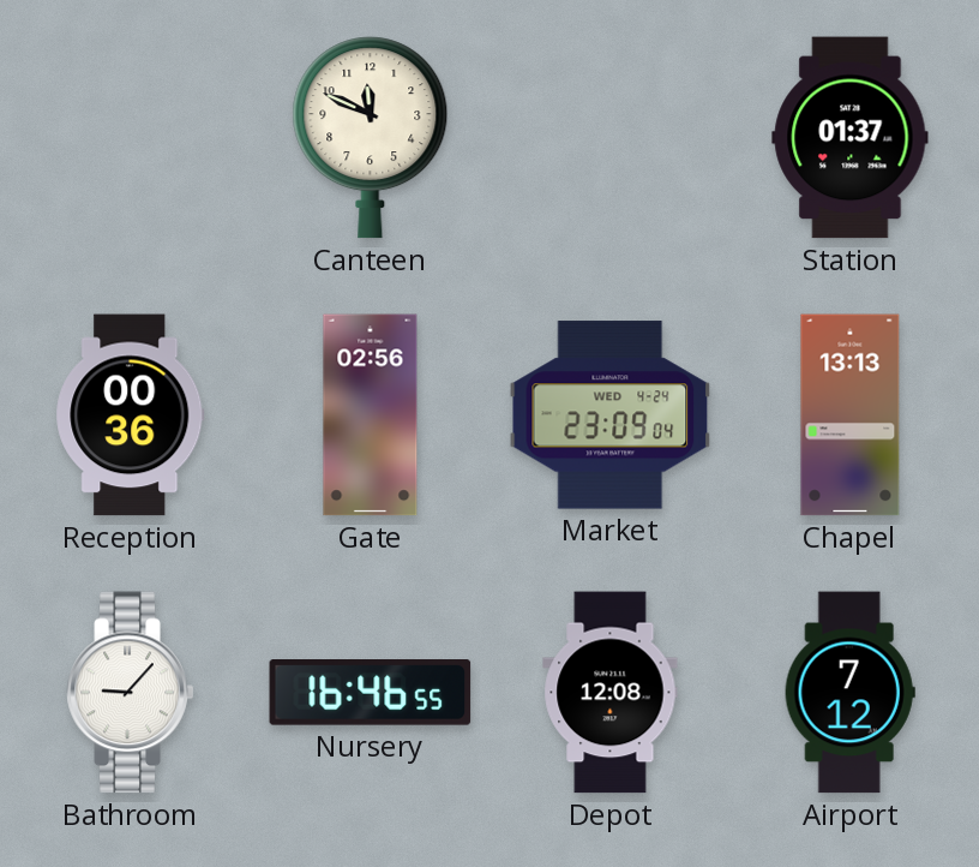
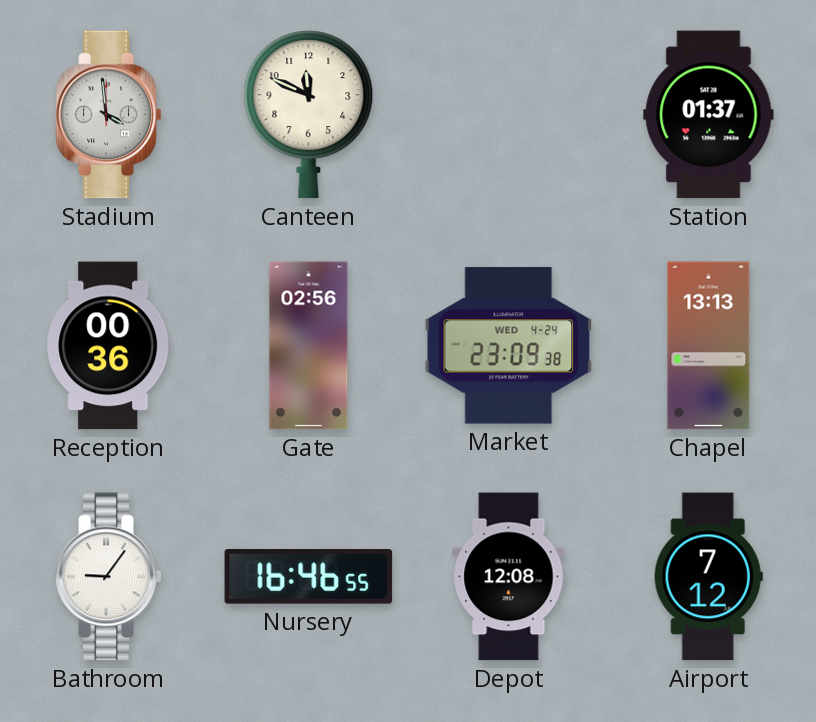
Stadium: none -> 3:59 (109, 115)
Market: 23:09:04 -> 23:09:38 (509, 346)
Bathroom: 9:07 -> 9:06 (109, 577)
